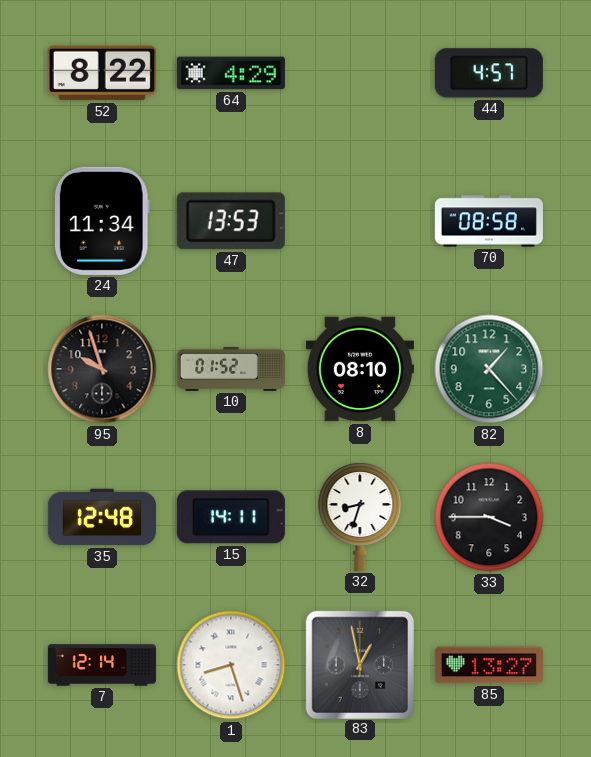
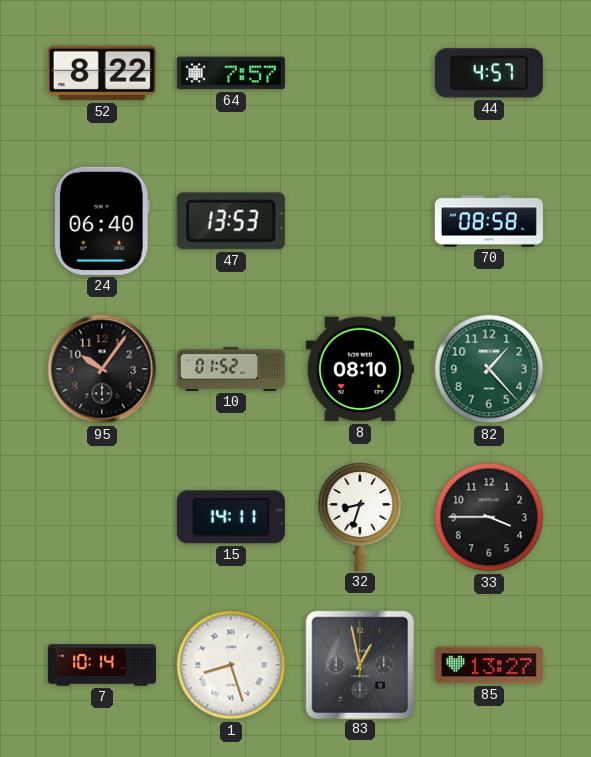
64: 4:29 -> 7:57 (231, 73)
24: 11:34 -> 06:40 (102, 221)
95: 9:57 -> 10:06 (102, 369)
35: 12:48 -> none (102, 517)
7: 12:14 -> 10:14 (102, 665)
